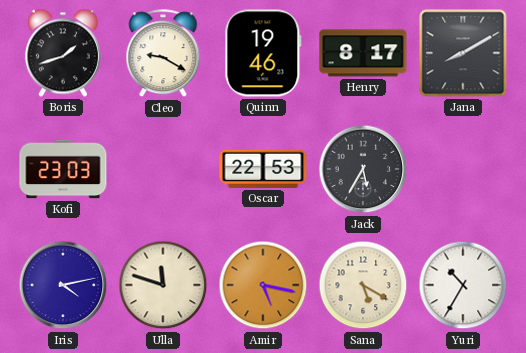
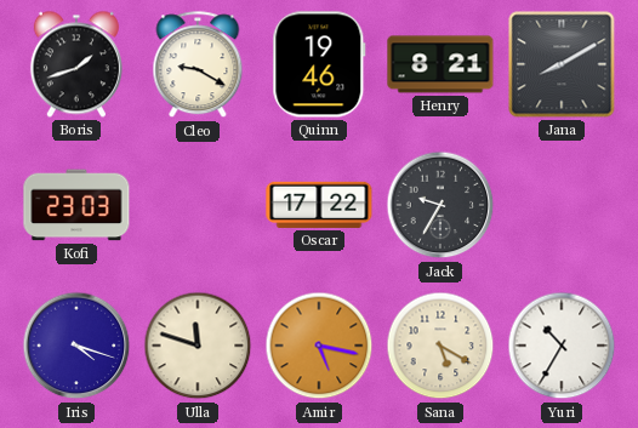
Henry: 8:17 -> 8:21 (440, 64)
Oscar: 22:53 -> 17:22 (319, 205)
Jack: 5:35 -> 9:35 (440, 205)
Iris: 4:13 -> 4:18 (76, 346)
